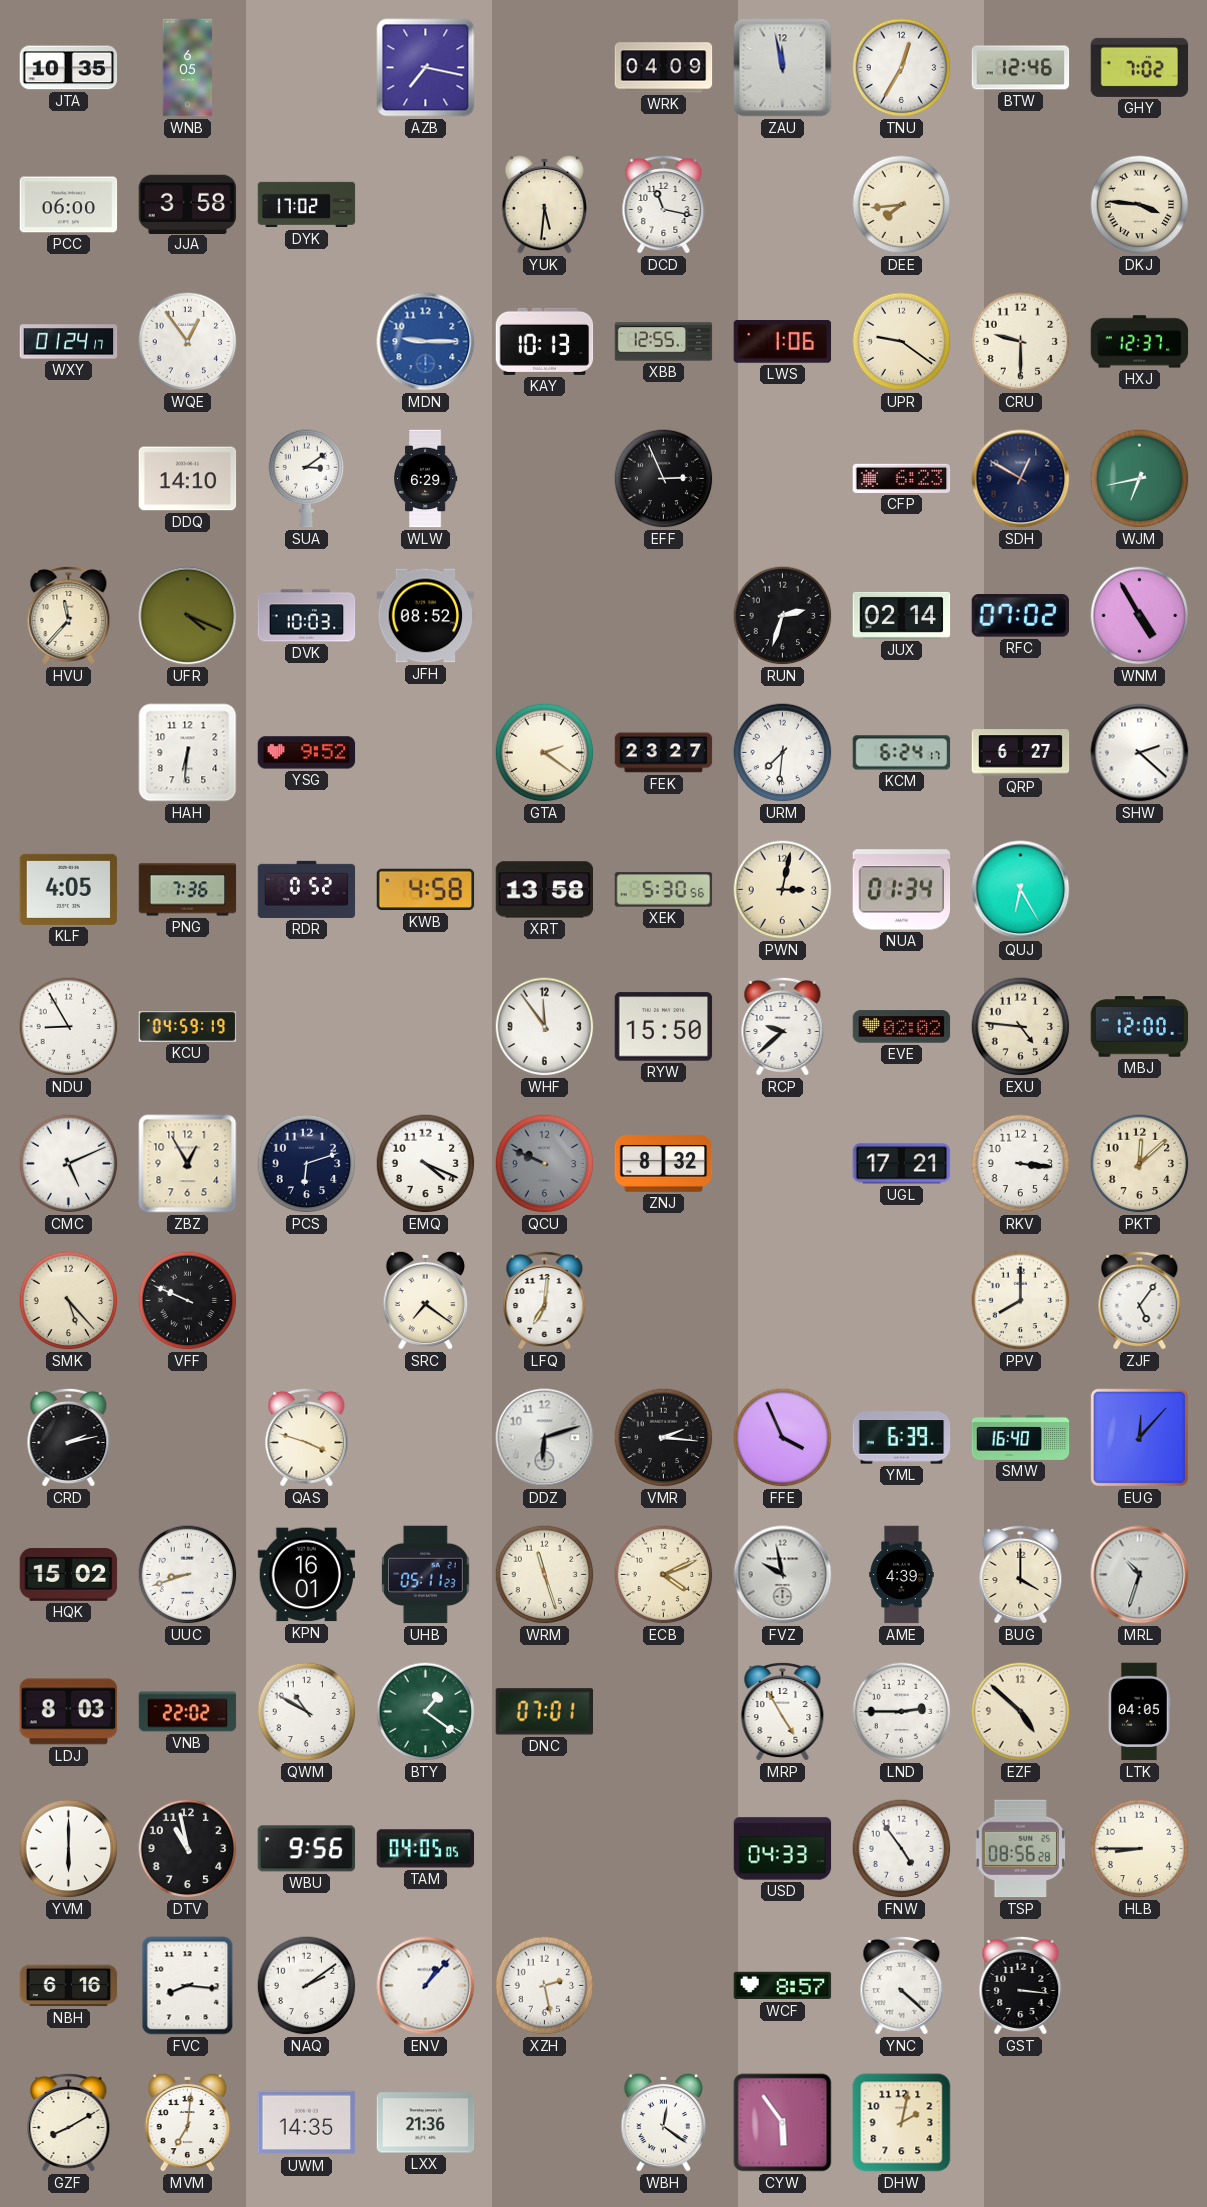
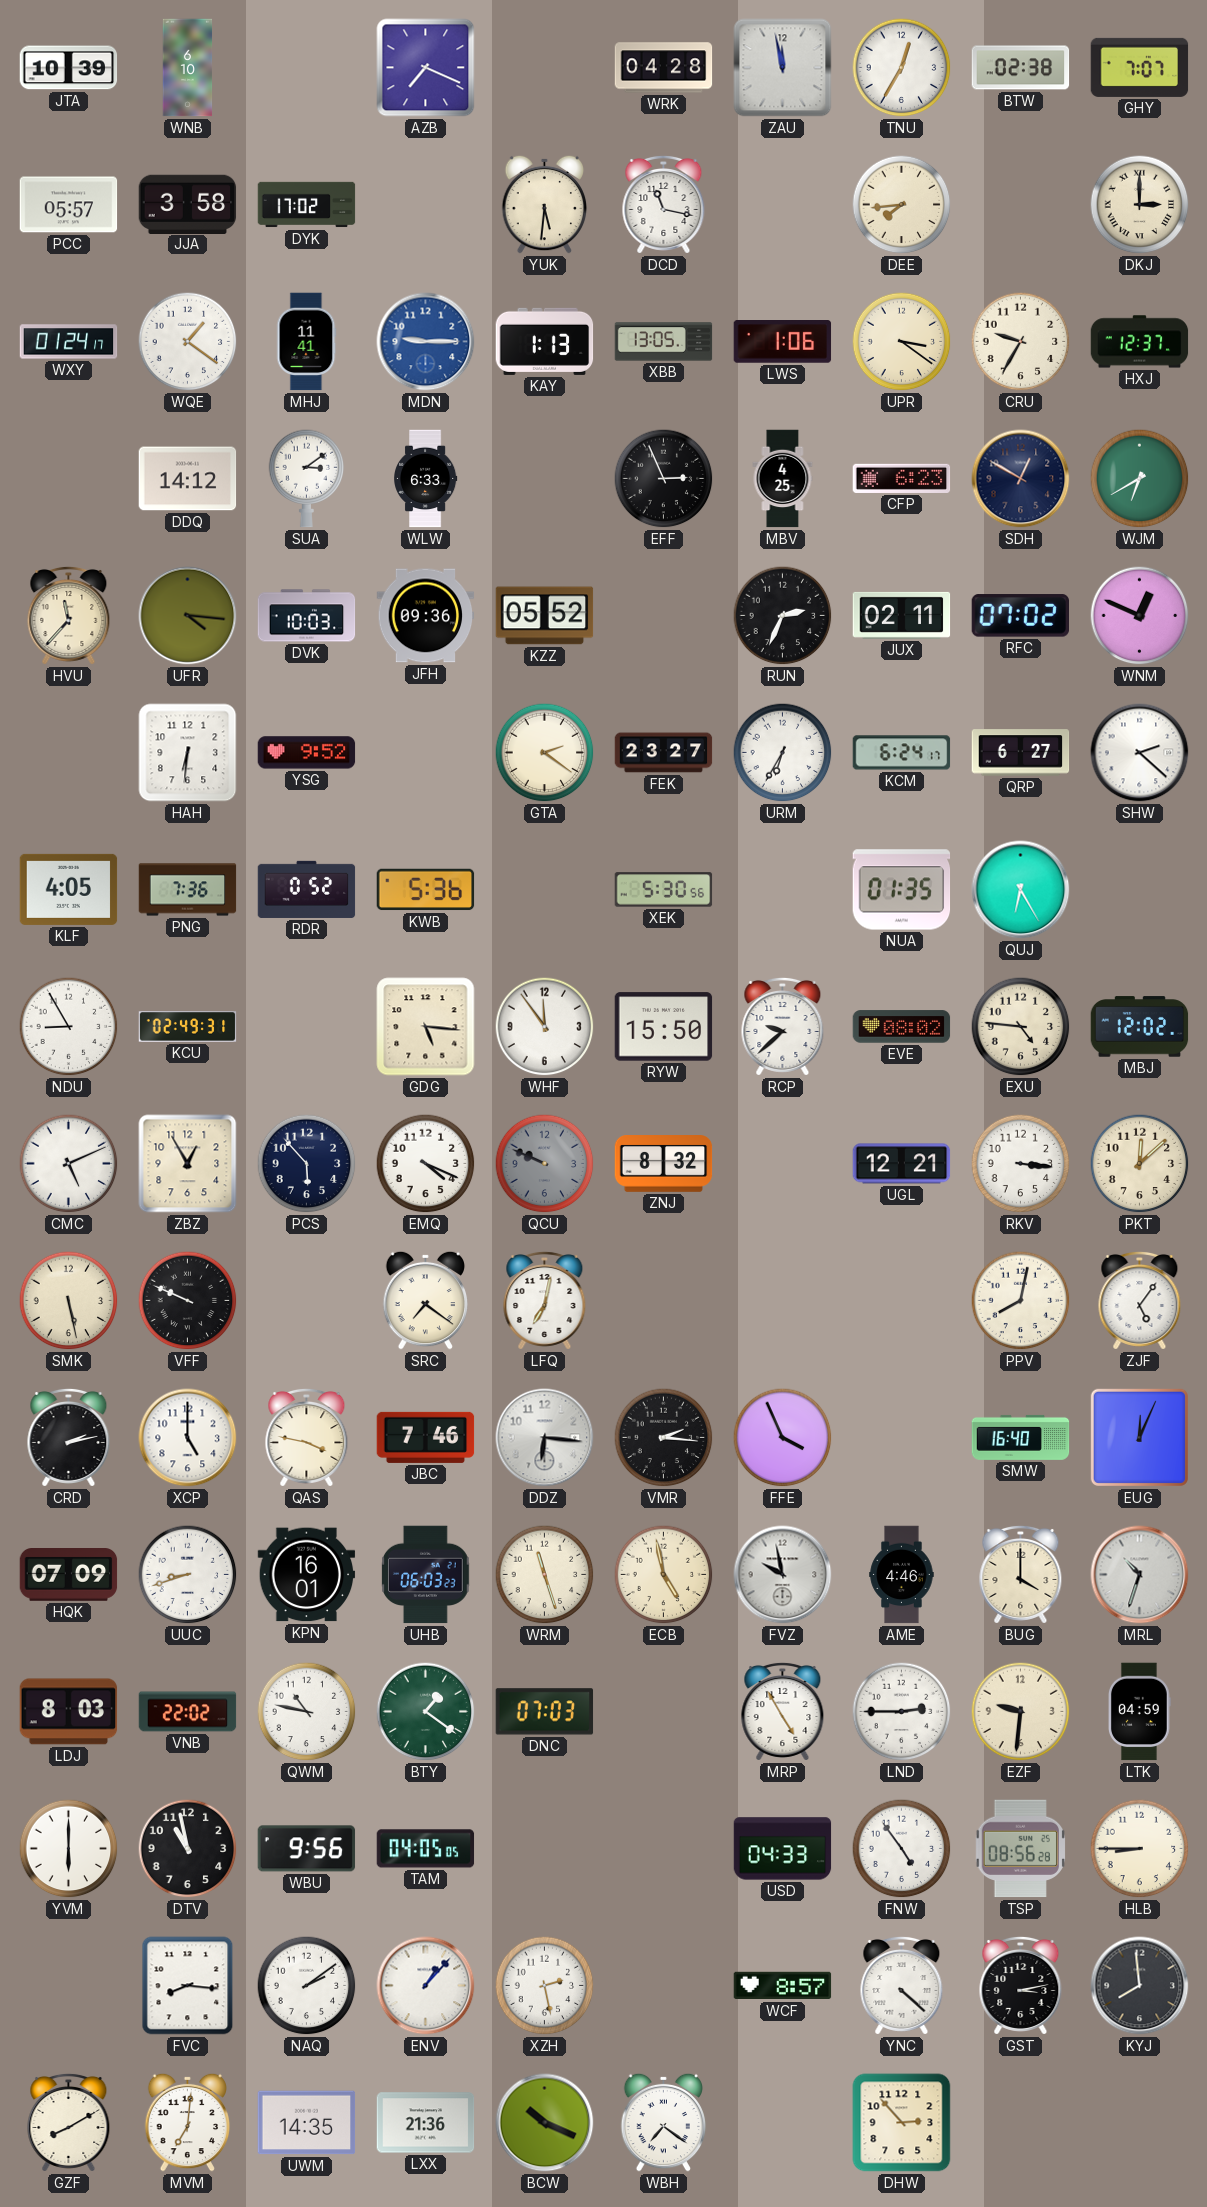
JTA: 10:35 -> 10:39 (69, 68)
WNB: 6:05 -> 6:10 (188, 68)
AZB: 7:17 -> 7:19 (426, 68)
WRK: 04:09 -> 04:28 (664, 68)
BTW: 12:46 -> 02:38 (1021, 68)
GHY: 7:02 -> 7:07 (1140, 67)
PCC: 06:00 -> 05:57 (69, 205)
DKJ: 3:46 -> 3:00 (1140, 205)
WQE: 12:54 -> 1:21 (188, 342)
MHJ: none -> 11:41 (306, 342)
KAY: 10:13 -> 1:13 (545, 341)
XBB: 12:55 -> 13:05 (664, 342)
UPR: 9:21 -> 3:21 (902, 342)
CRU: 9:30 -> 9:35 (1021, 342)
DDQ: 14:10 -> 14:12 (188, 479)
WLW: 6:29 -> 6:33 (425, 479)
MBV: none -> 4:25 (783, 479)
WJM: 6:43 -> 6:40 (1140, 479)
UFR: 4:19 -> 4:16 (188, 616)
JFH: 08:52 -> 09:36 (426, 616)
KZZ: none -> 05:52 (545, 616)
RUN: 2:33 -> 2:34 (783, 616)
JUX: 02:14 -> 02:11 (902, 615)
WNM: 4:55 -> 12:49 (1140, 616)
URM: 7:31 -> 6:35 (783, 753)
KWB: 4:58 -> 5:36 (426, 890)
XRT: 13:58 -> none (545, 890)
PWN: 3:02 -> none (783, 890)
NUA: 01:34 -> 01:35 (902, 890)
KCU: 04:59 -> 02:49 (188, 1027)
GDG: none -> 5:16 (426, 1027)
EVE: 02:02 -> 08:02 (902, 1027)
MBJ: 12:00 -> 12:02 (1140, 1027)
PCS: 6:12 -> 5:53 (307, 1164)
UGL: 17:21 -> 12:21 (902, 1164)
SMK: 5:23 -> 5:28 (69, 1301)
LFQ: 7:01 -> 7:02 (545, 1300)
PPV: 8:00 -> 8:02 (1021, 1301)
XCP: none -> 5:00 (188, 1438)
QAS: 3:48 -> 3:47 (307, 1437)
JBC: none -> 7:46 (426, 1437)
DDZ: 6:12 -> 6:16 (545, 1438)
YML: 6:39 -> none (902, 1438)
EUG: 12:07 -> 12:04 (1139, 1437)
HQK: 15:02 -> 07:09 (69, 1575)
UHB: 05:11 -> 06:03 (426, 1575)
ECB: 4:11 -> 4:58 (664, 1575)
AME: 4:39 -> 4:46 (902, 1575)
QWM: 10:50 -> 10:47 (307, 1712)
DNC: 07:01 -> 07:03 (545, 1712)
EZF: 4:52 -> 9:31 (1021, 1712)
LTK: 04:05 -> 04:59 (1140, 1712)
NBH: 6:16 -> none (69, 1986)
GST: 3:16 -> 3:13 (1021, 1985)
KYJ: none -> 7:59 (1140, 1986)
BCW: none -> 10:19 (545, 2123)
WBH: 12:21 -> 7:21 (664, 2122)
CYW: 5:54 -> none (783, 2123)
DHW: 2:02 -> 2:53 (902, 2123)
